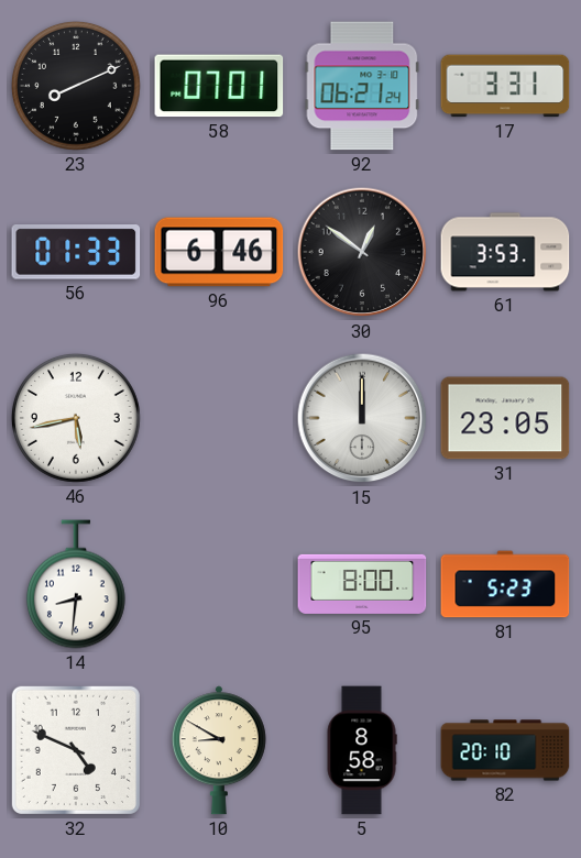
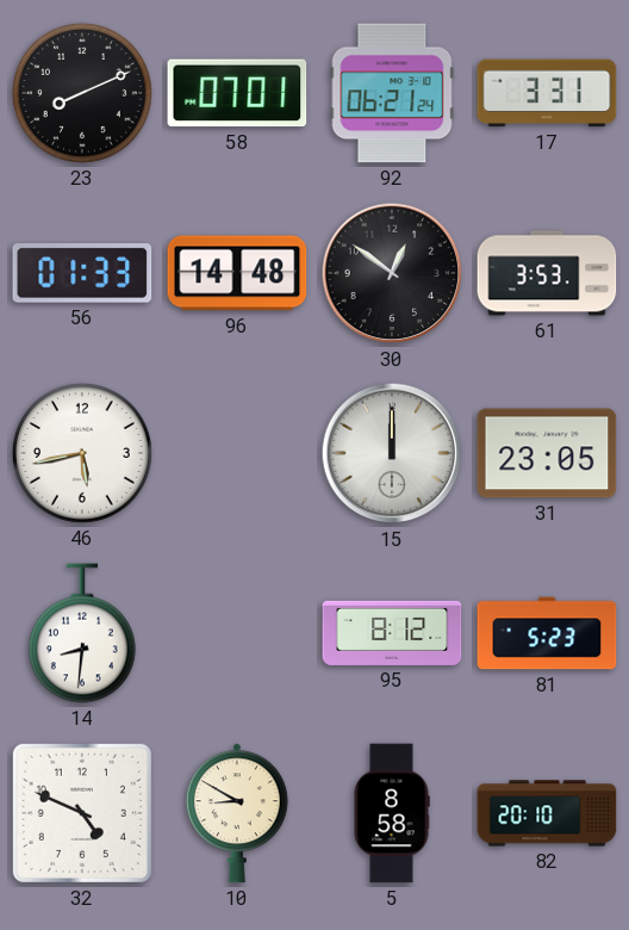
96: 6:46 -> 14:48 (237, 273)
95: 8:00 -> 8:12 (392, 633)
